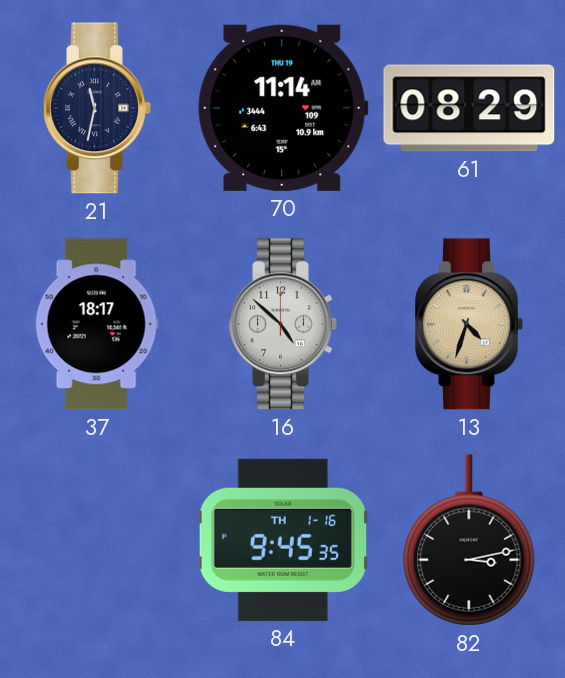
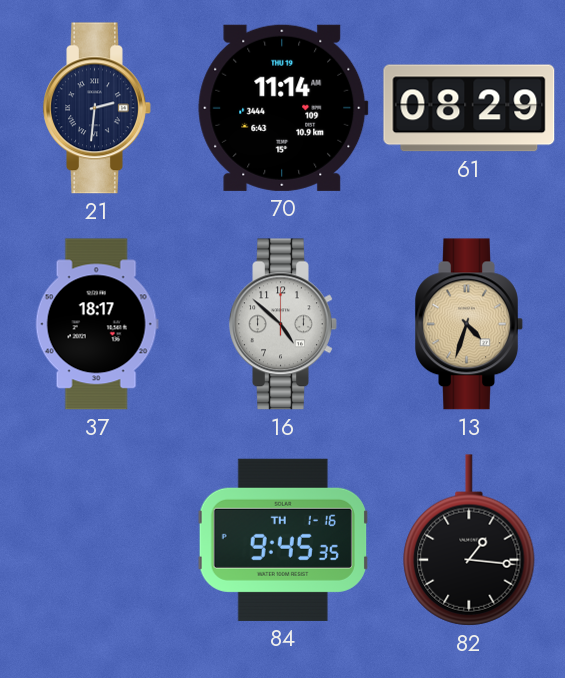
21: 11:32 -> 2:31 (97, 108)
82: 3:13 -> 1:16 (469, 540)
